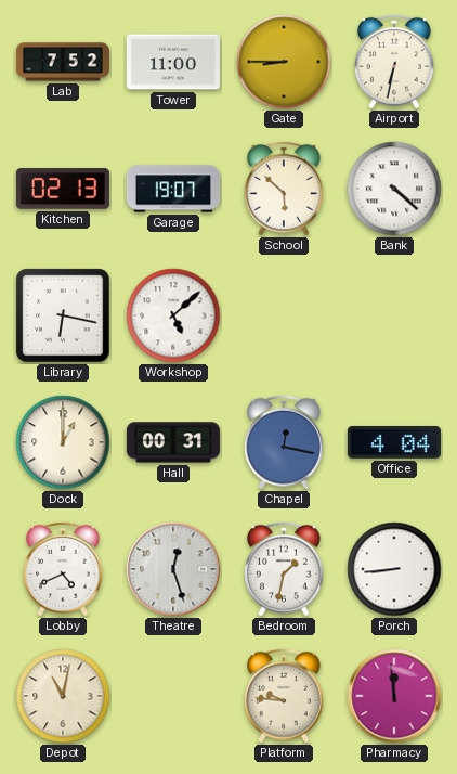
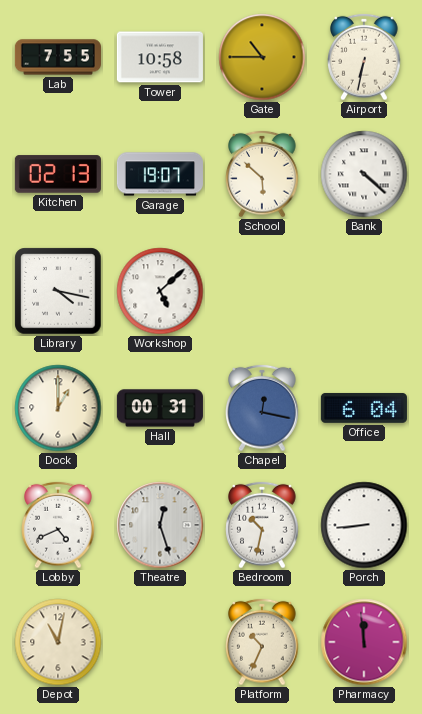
Lab: 7:52 -> 7:55 (58, 57)
Tower: 11:00 -> 10:58 (160, 57)
Gate: 8:45 -> 10:45 (262, 57)
Library: 6:17 -> 4:17 (58, 291)
Office: 4:04 -> 6:04 (364, 408)
Bedroom: 1:32 -> 10:32 (262, 525)
Platform: 9:46 -> 10:34 (262, 642)
